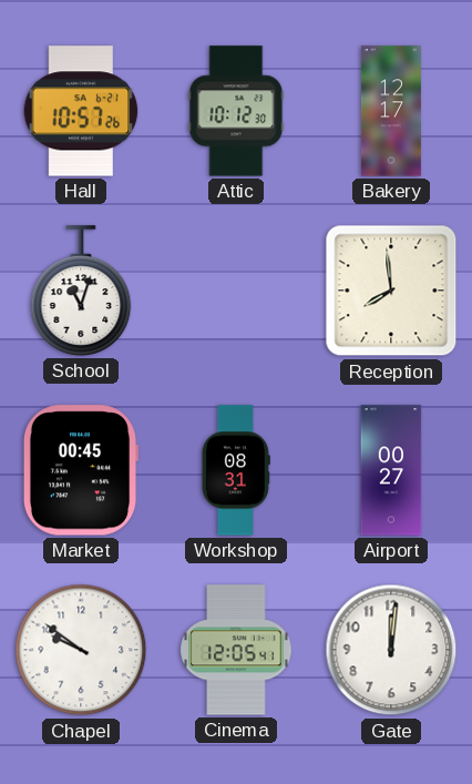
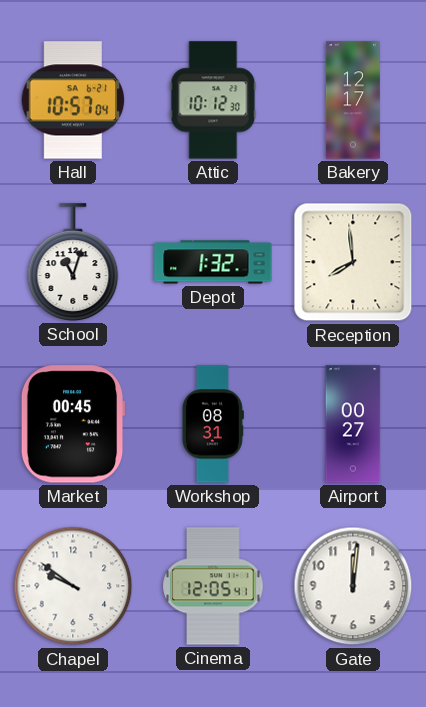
Hall: 10:57:26 -> 10:57:04 (73, 100)
Depot: none -> 1:32 (213, 262)
